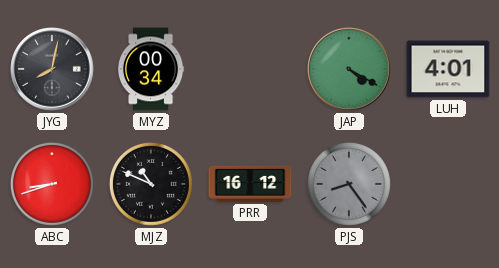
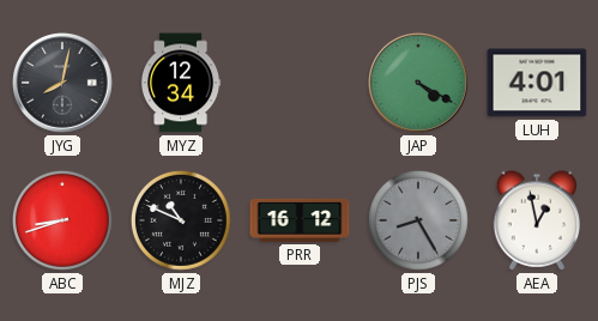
MYZ: 00:34 -> 12:34 (181, 83)
PJS: 8:24 -> 8:25 (418, 220)
AEA: none -> 12:58 (536, 220)
